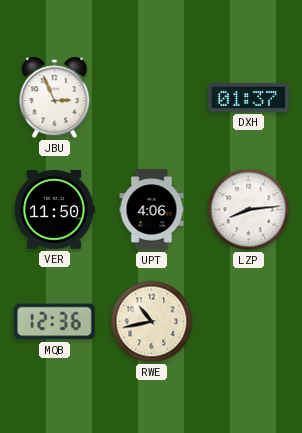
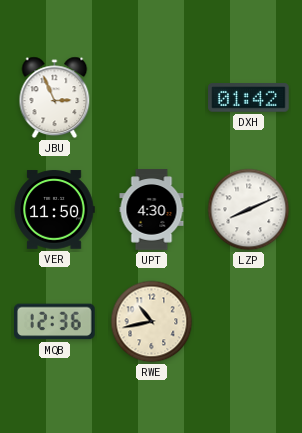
DXH: 01:37 -> 01:42 (249, 98)
UPT: 4:06 -> 4:30 (152, 210)
LZP: 8:14 -> 8:11 (249, 210)
